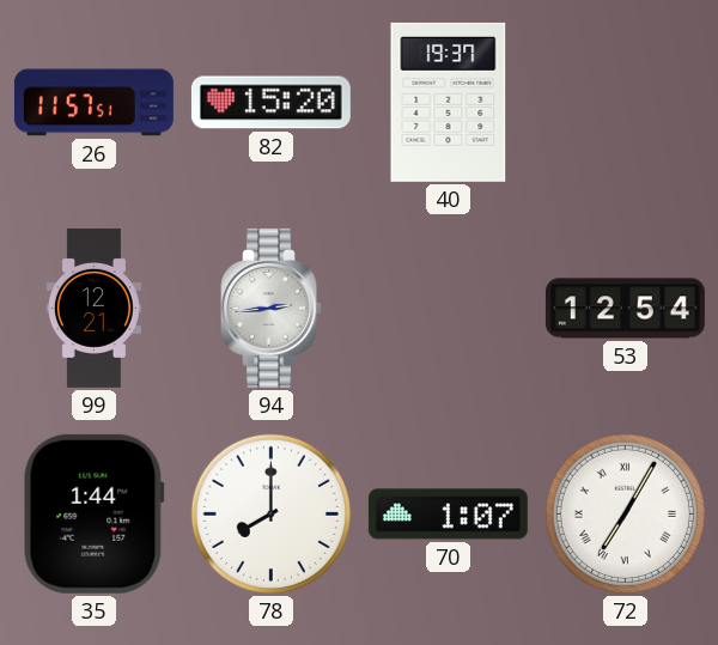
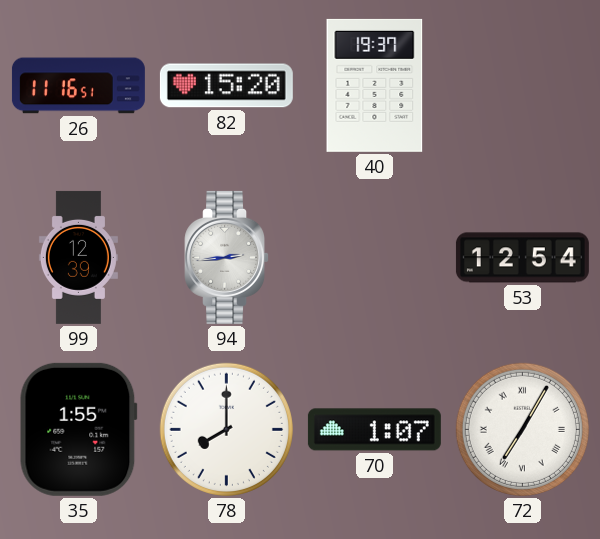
26: 11:57 -> 11:16 (78, 86)
99: 12:21 -> 12:39 (78, 257)
35: 1:44 -> 1:55 (78, 429)
